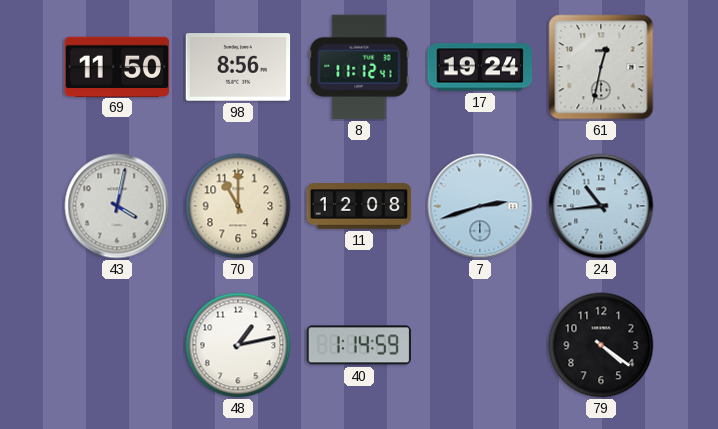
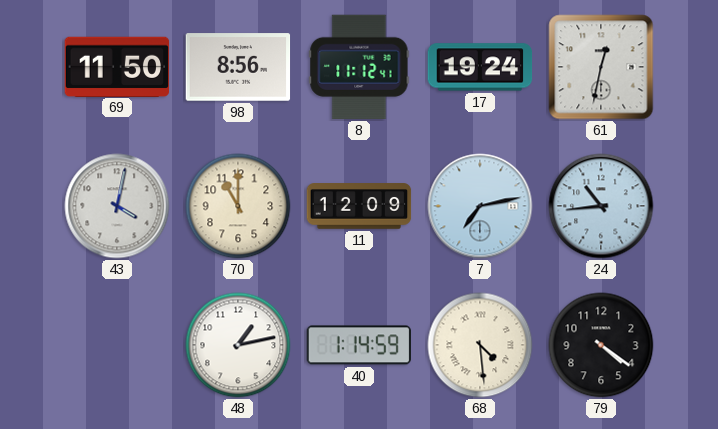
11: 12:08 -> 12:09 (359, 206)
7: 2:42 -> 7:13 (480, 206)
68: none -> 4:29 (480, 345)
